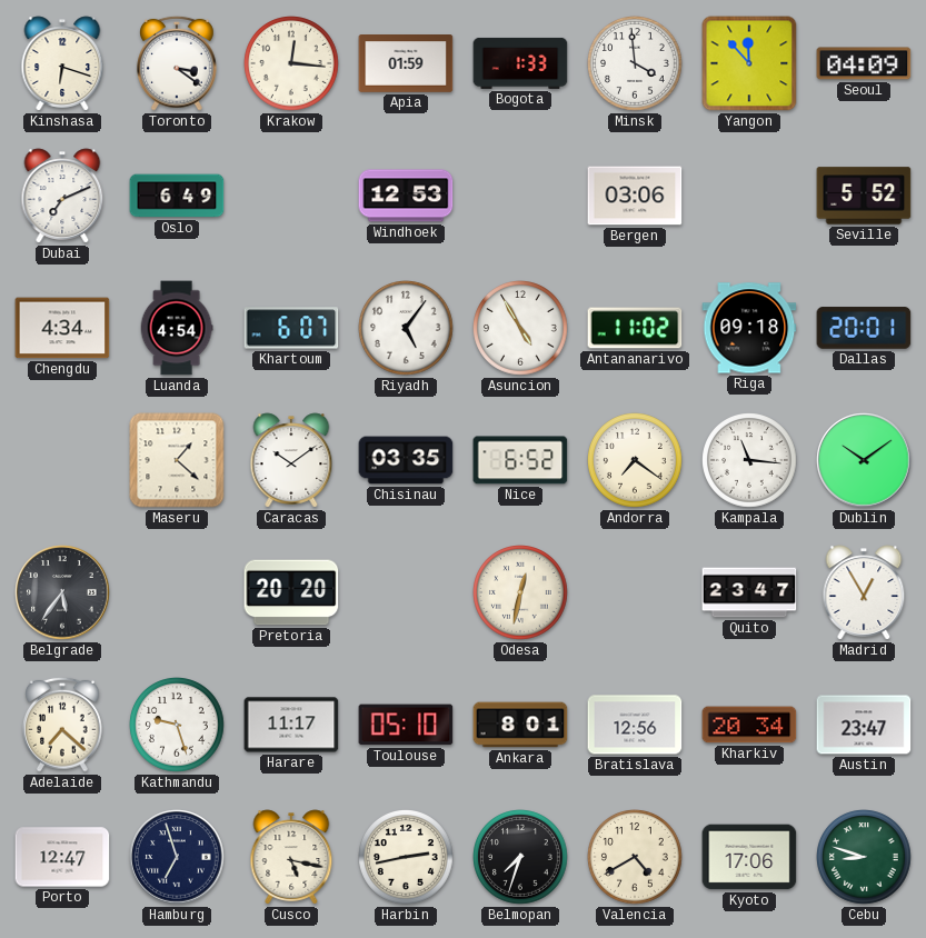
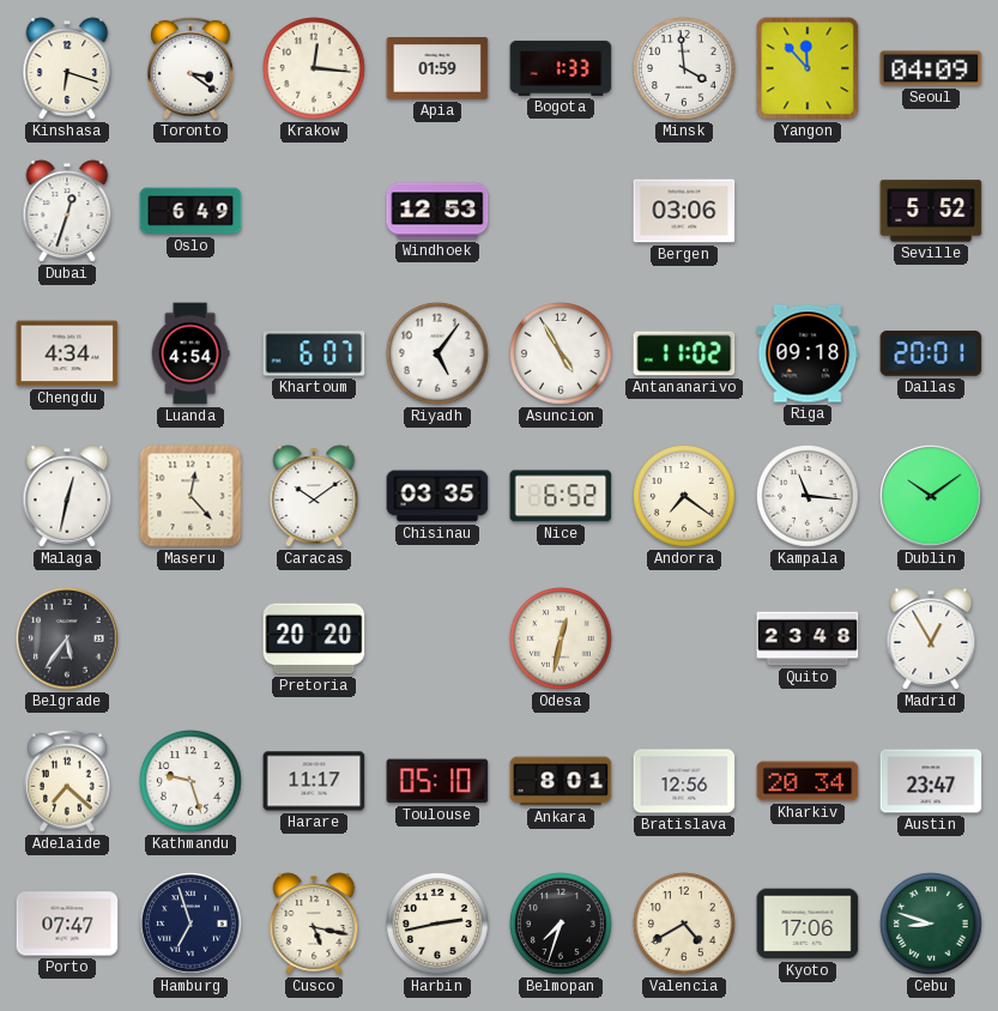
Dubai: 7:11 -> 12:33 (67, 211)
Malaga: none -> 12:32 (67, 496)
Maseru: 1:22 -> 12:23 (190, 496)
Quito: 23:47 -> 23:48 (808, 638)
Porto: 12:47 -> 07:47 (67, 924)
